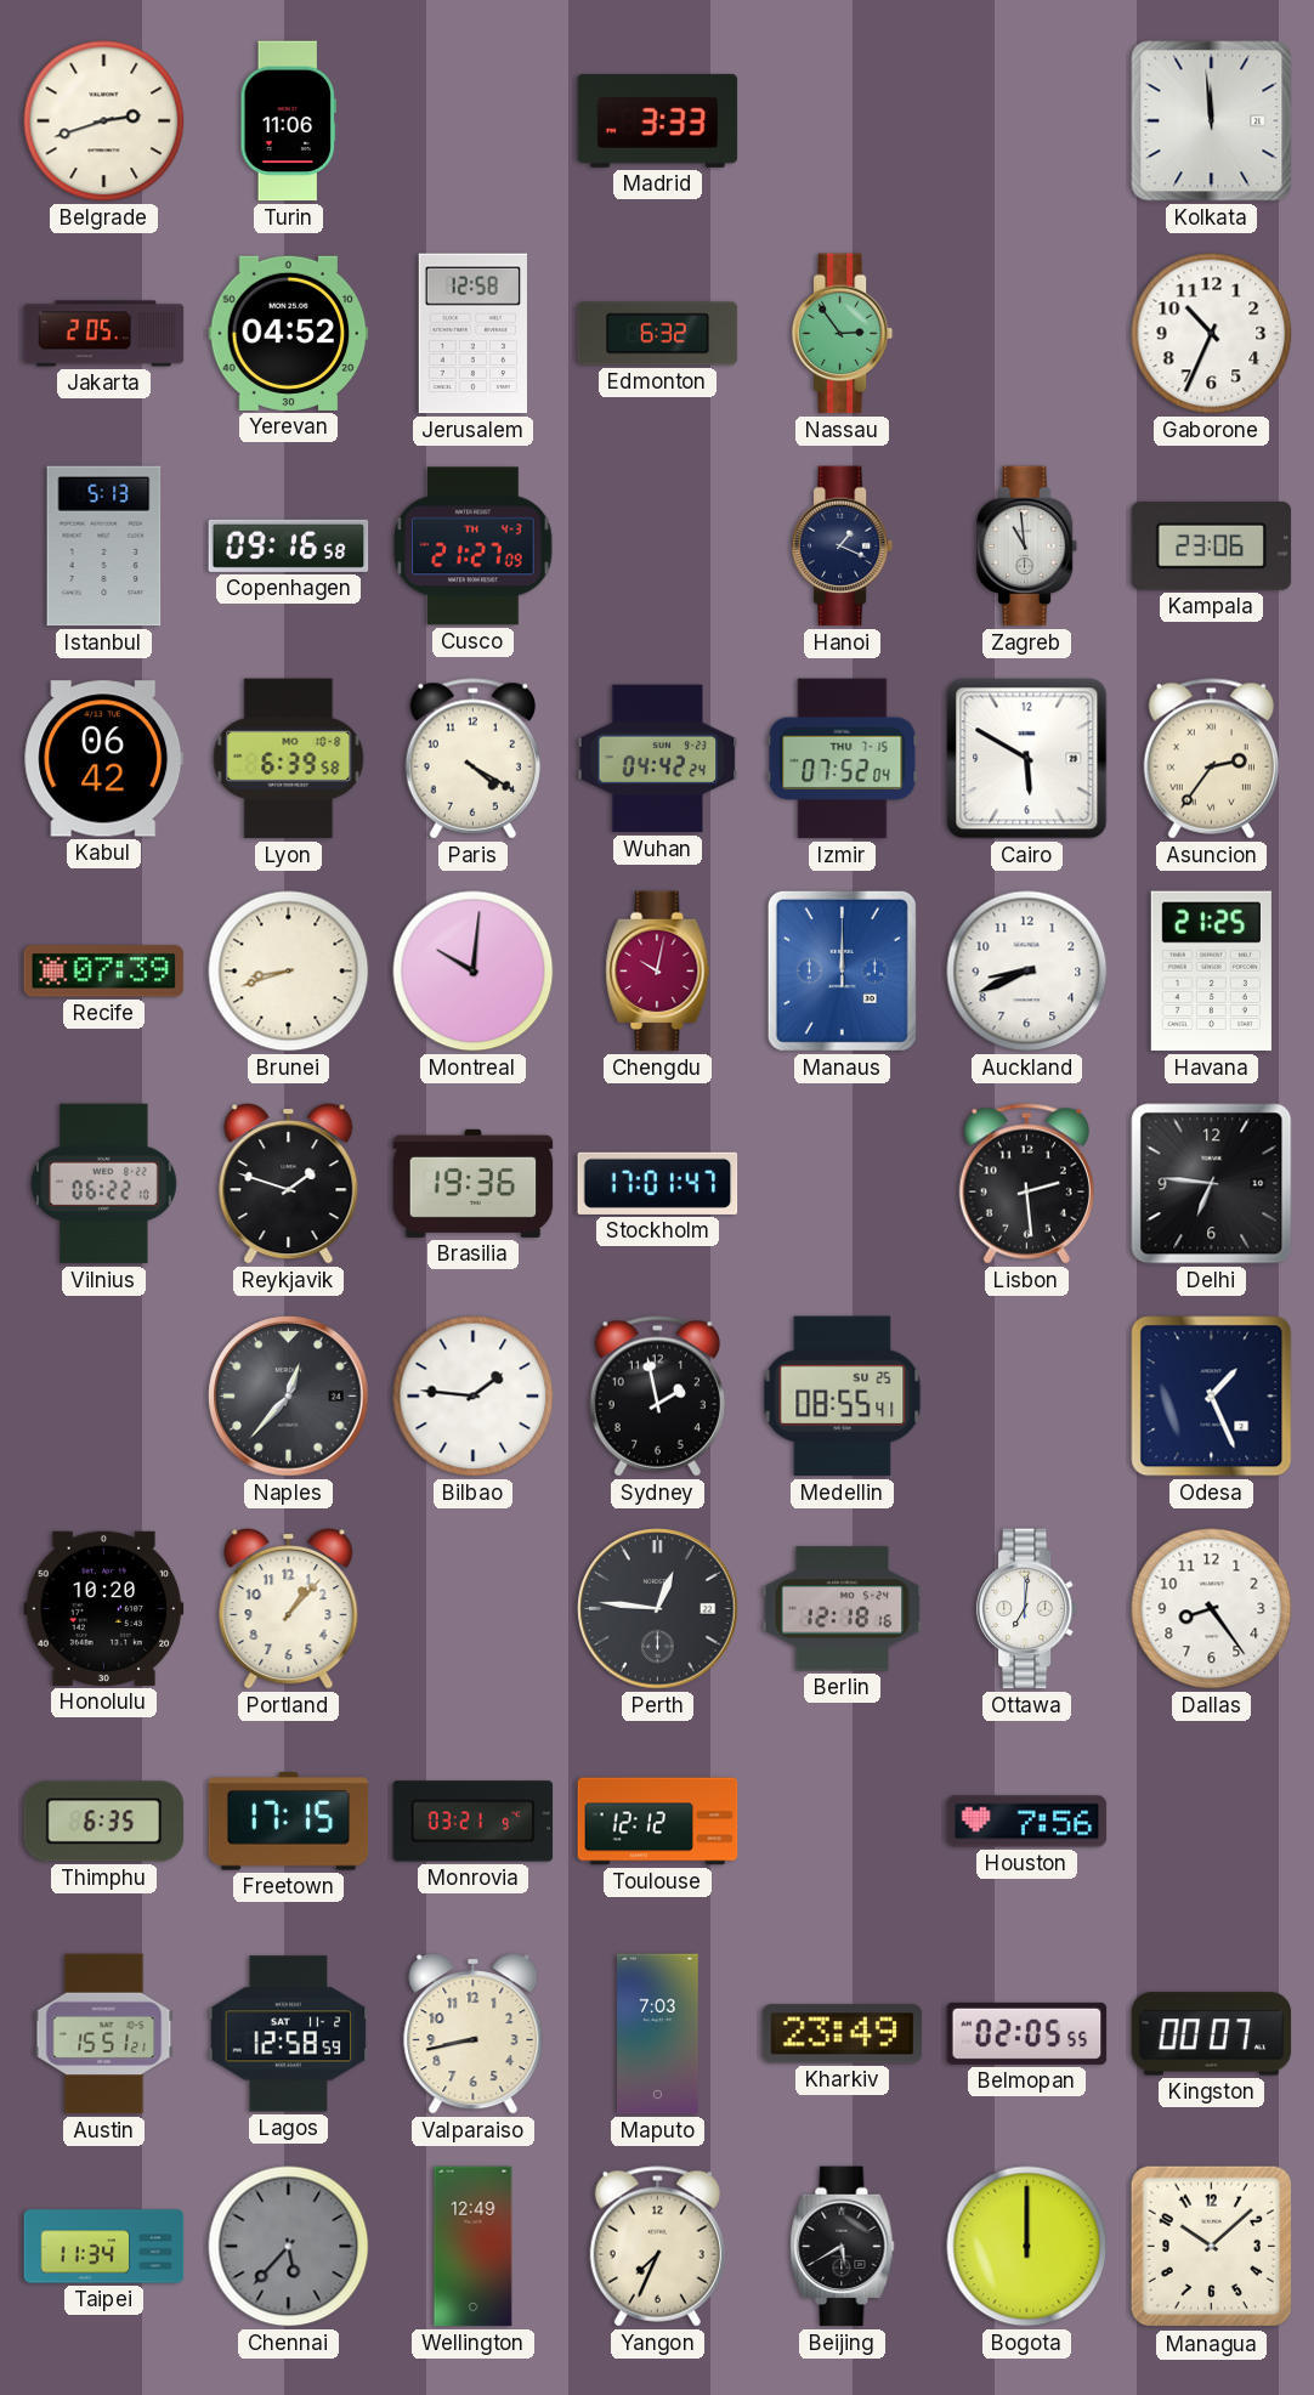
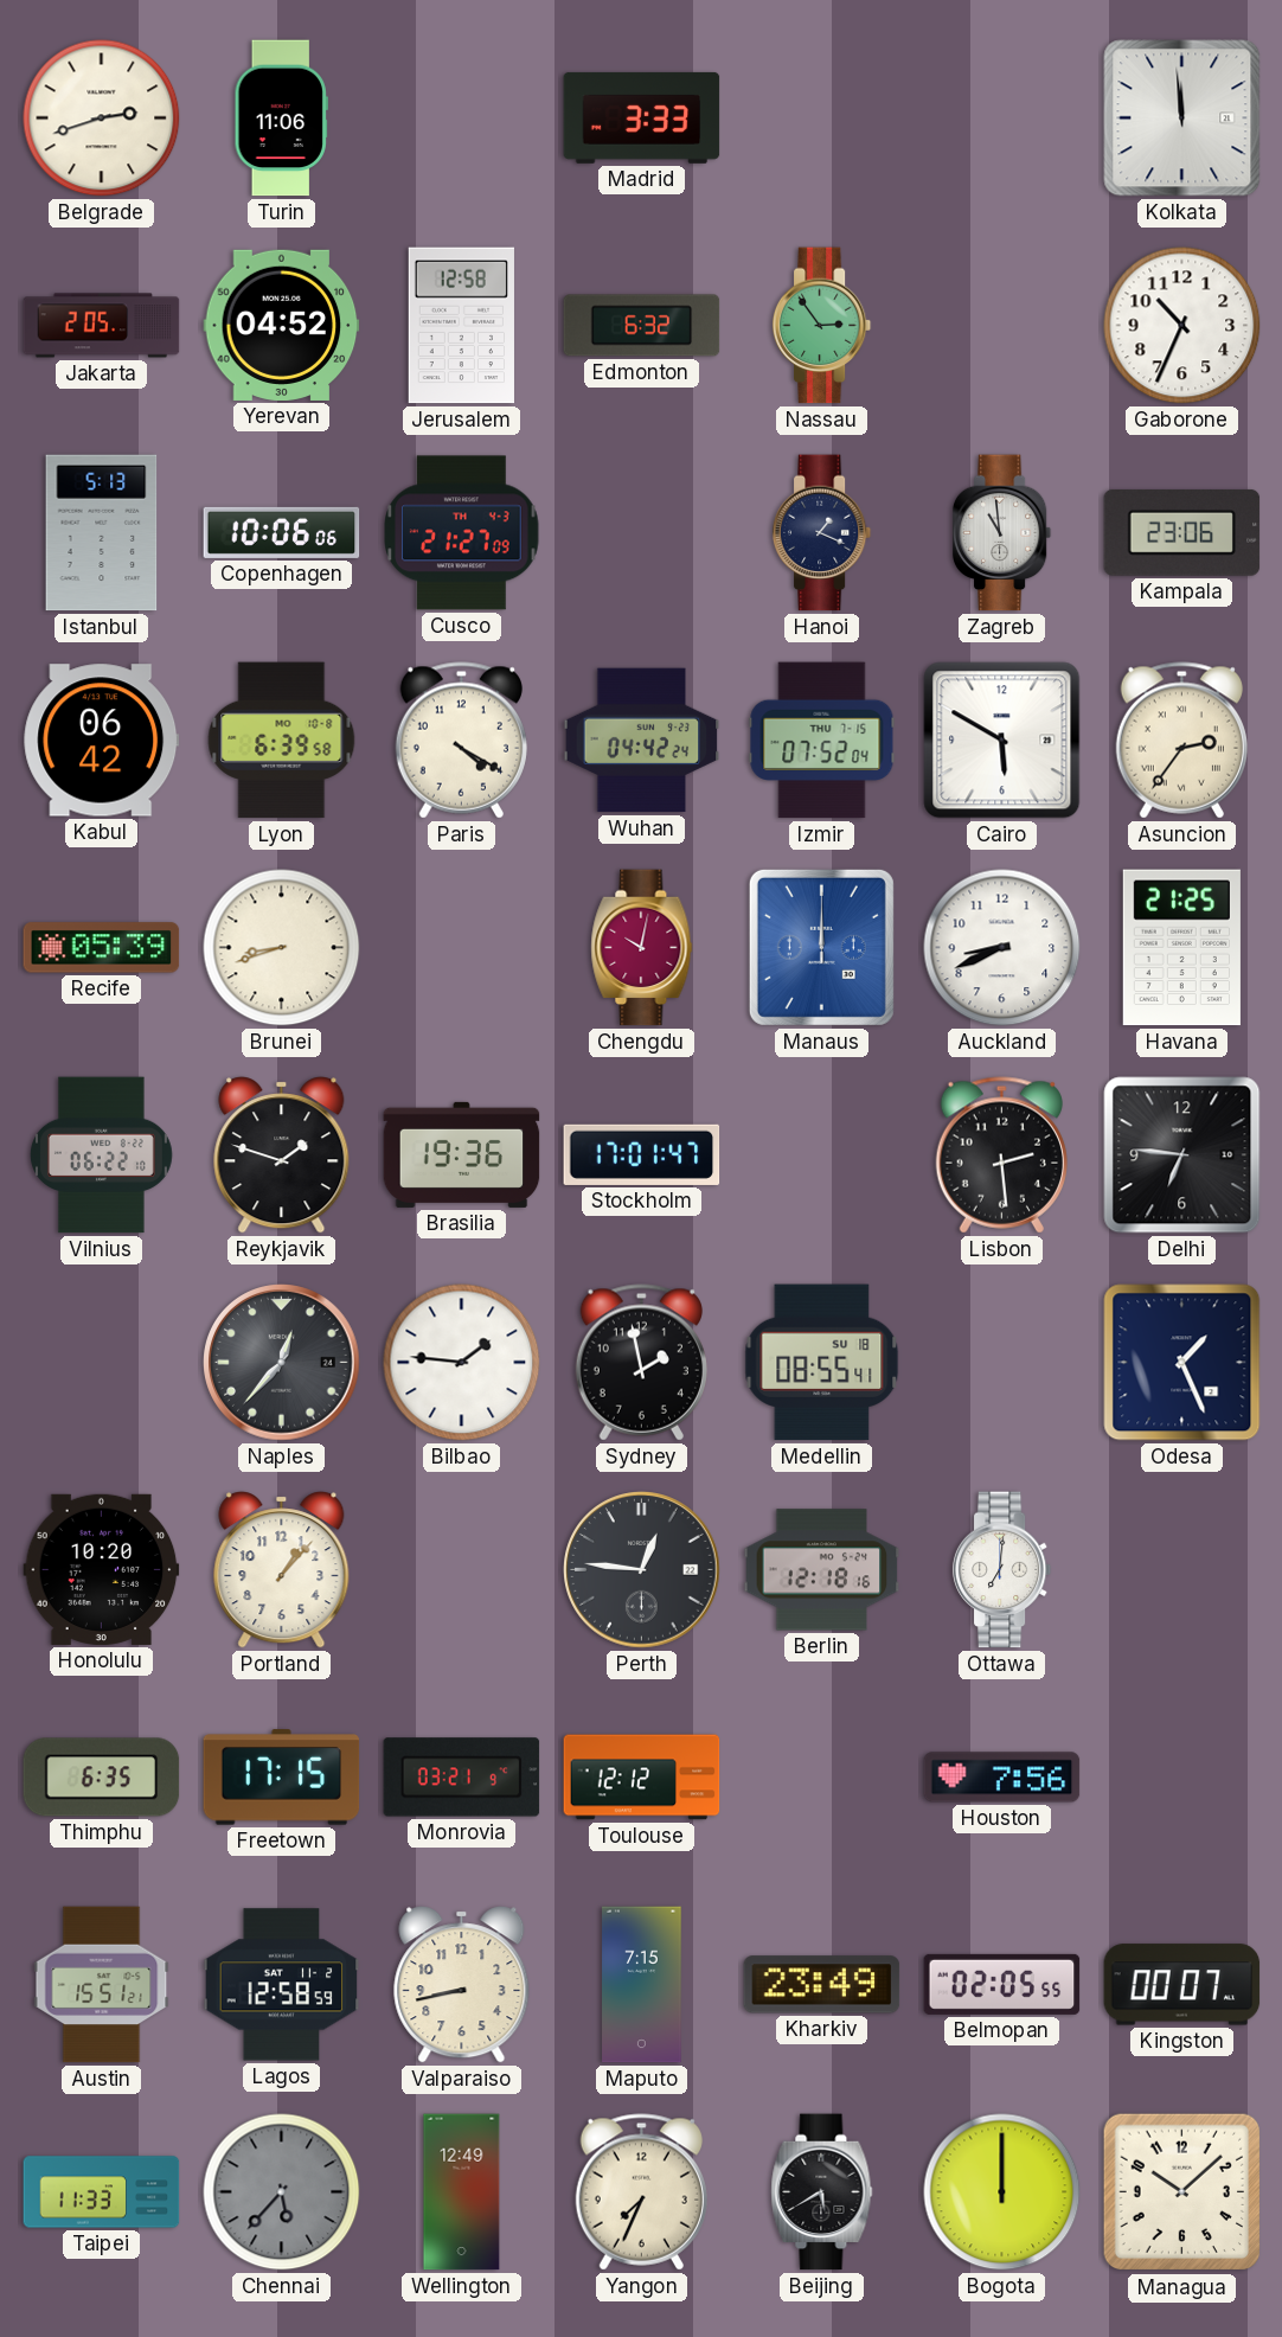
Copenhagen: 09:16 -> 10:06 (282, 532)
Recife: 07:39 -> 05:39 (102, 948)
Montreal: 10:01 -> none (474, 972)
Medellin date: SU 25 -> SU 18 (822, 1363)
Dallas: 8:24 -> none (1212, 1609)
Maputo: 7:03 -> 7:15 (642, 1985)
Taipei: 11:34 -> 11:33 (102, 2192)
